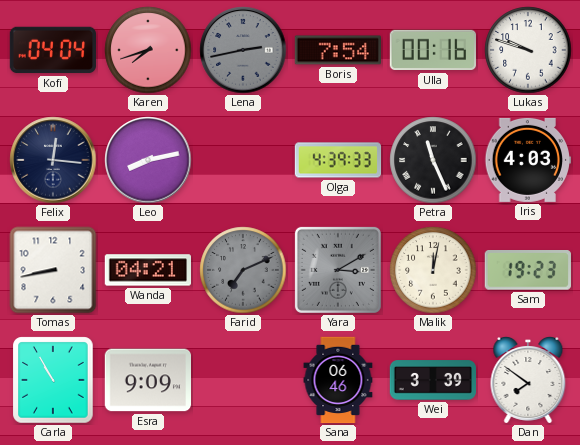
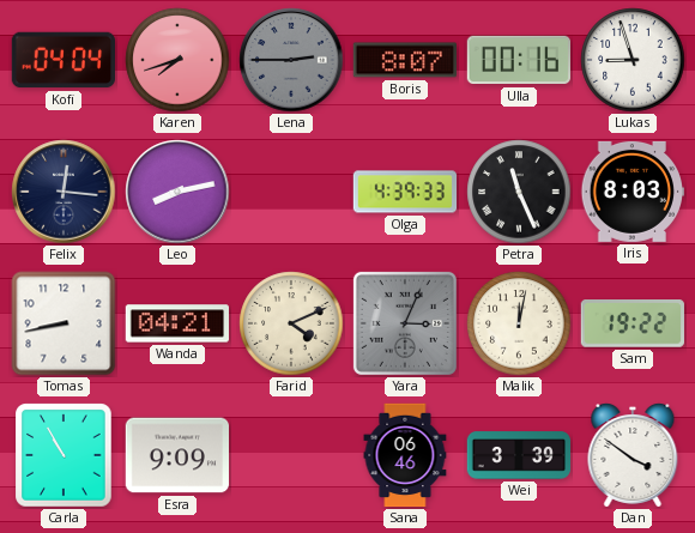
Lena: 2:43 -> 2:45 (291, 60)
Boris: 7:54 -> 8:07 (404, 60)
Lukas: 9:48 -> 8:57 (633, 60)
Iris: 4:03 -> 8:03 (631, 192)
Farid: 7:11 -> 4:11 (291, 323)
Farid dial: grey -> cream (291, 323)
Yara: 3:10 -> 3:04 (405, 323)
Sam: 19:23 -> 19:22 (633, 325)
Dan: 7:51 -> 3:51 (633, 456)
